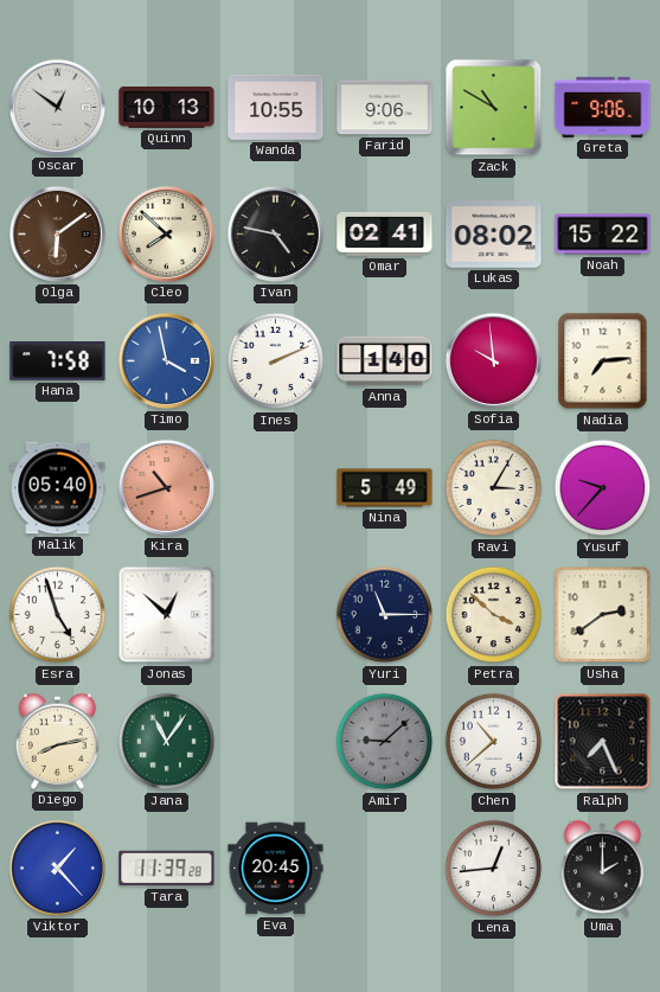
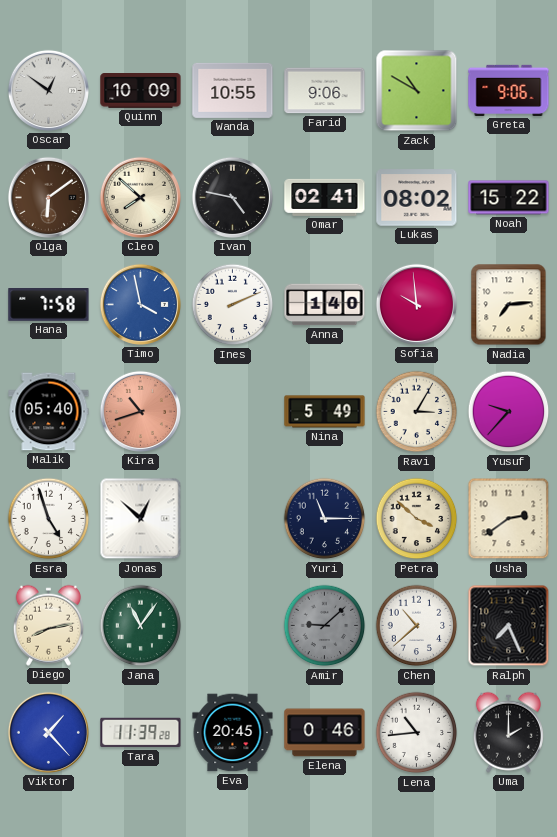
Quinn: 10:13 -> 10:09 (141, 91)
Elena: none -> 0:46 (325, 733)
Lena: 12:44 -> 10:44 (417, 733)
